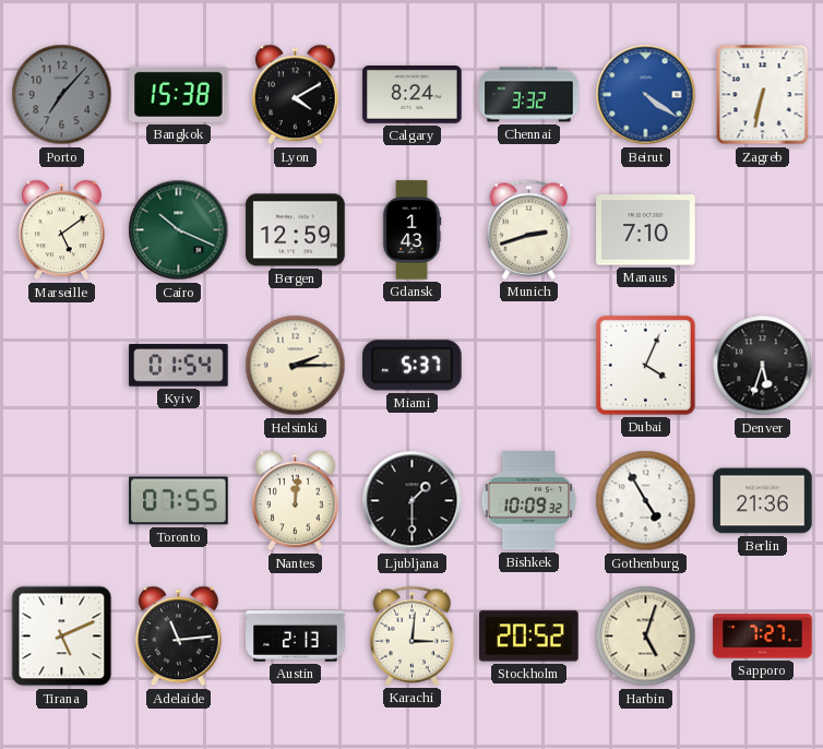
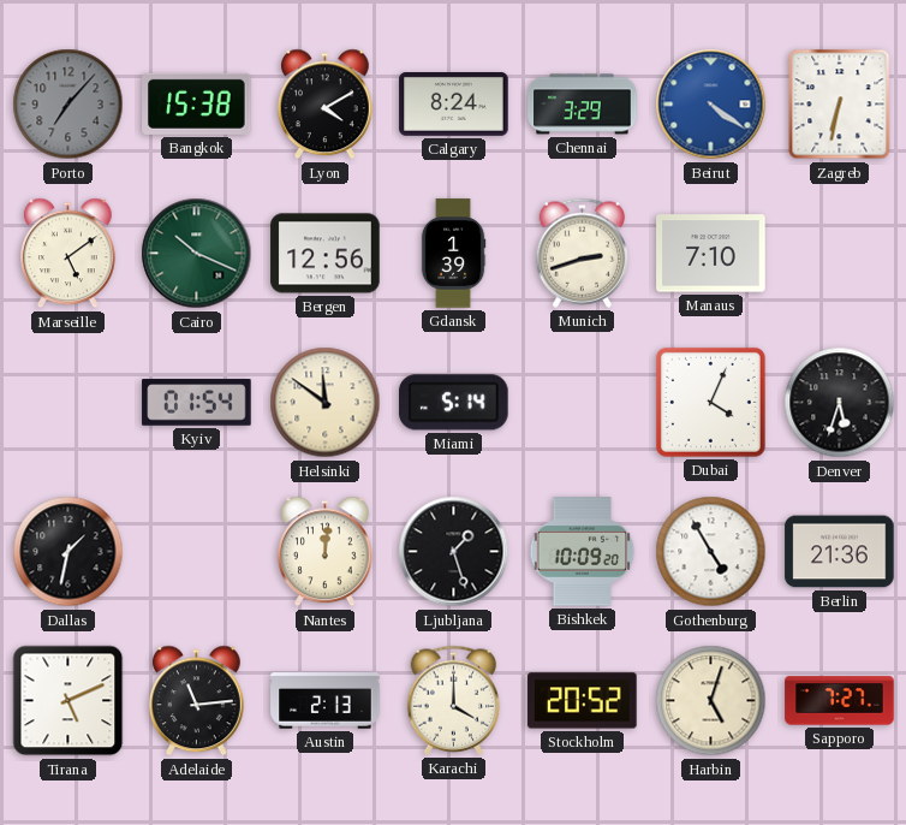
Chennai: 3:32 -> 3:29 (583, 105)
Bergen: 12:59 -> 12:56 (326, 254)
Gdansk: 1:43 -> 1:39 (453, 254)
Helsinki: 2:15 -> 11:51 (326, 403)
Miami: 5:37 -> 5:14 (454, 403)
Dallas: none -> 1:32 (68, 552)
Toronto: 07:55 -> none (179, 501)
Ljubljana: 1:30 -> 1:27 (454, 552)
Bishkek: 10:09:32 -> 10:09:20 (583, 552)
Karachi: 3:01 -> 4:00 (454, 700)
